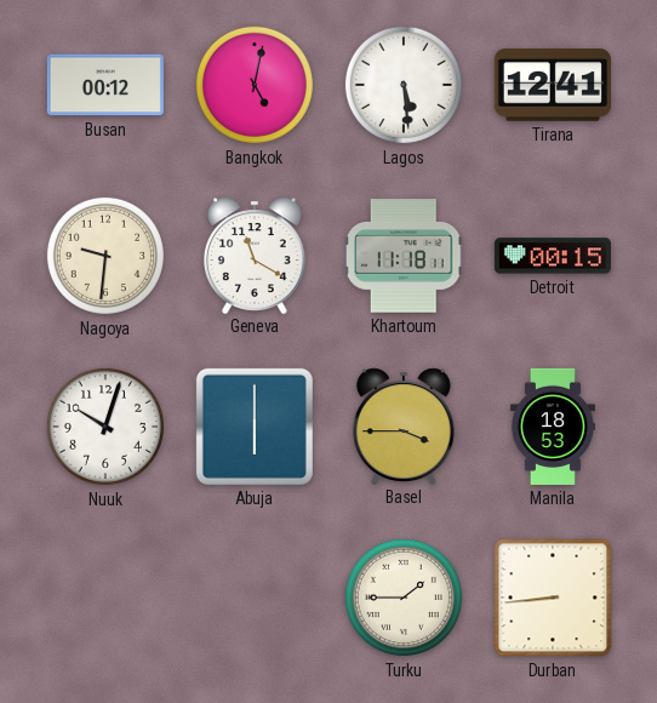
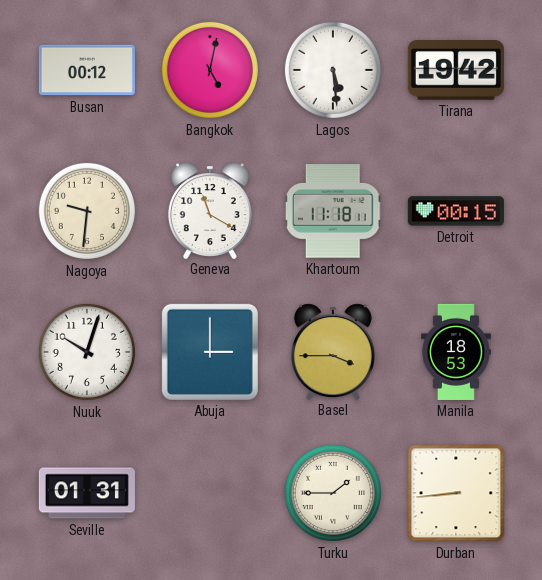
Tirana: 12:41 -> 19:42 (456, 70)
Abuja: 6:00 -> 3:00 (210, 352)
Seville: none -> 01:31 (87, 493)
